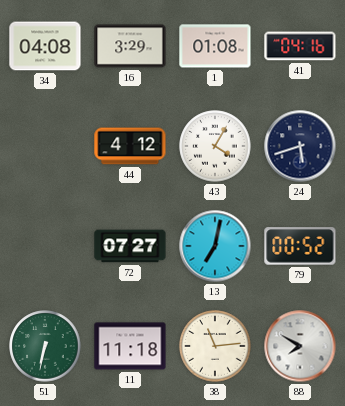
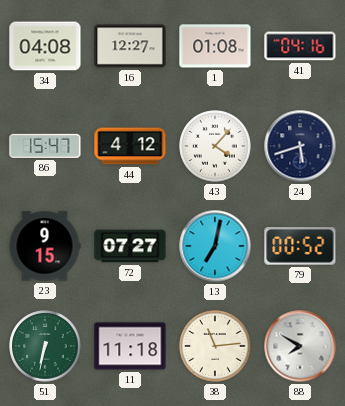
16: 3:29 -> 12:27 (130, 46)
86: none -> 15:47 (45, 146)
43: 4:05 -> 4:07 (215, 146)
23: none -> 9:15 (45, 246)
